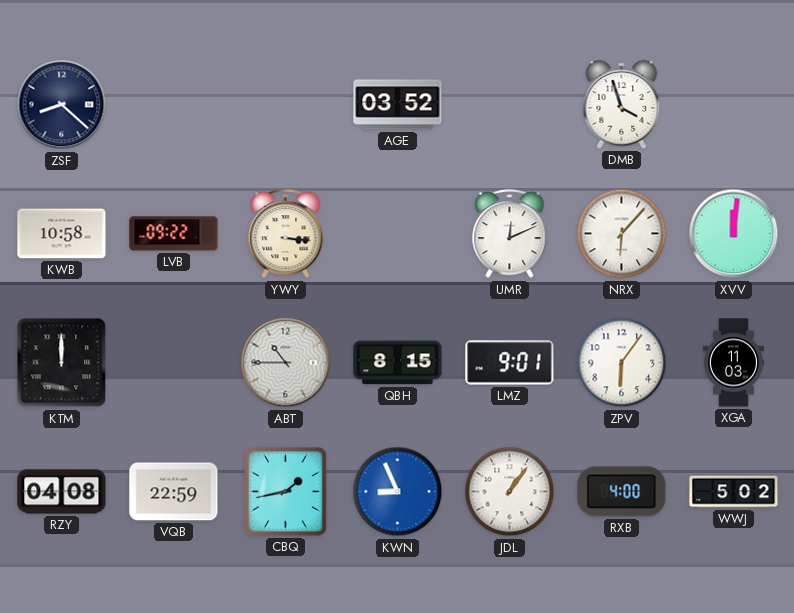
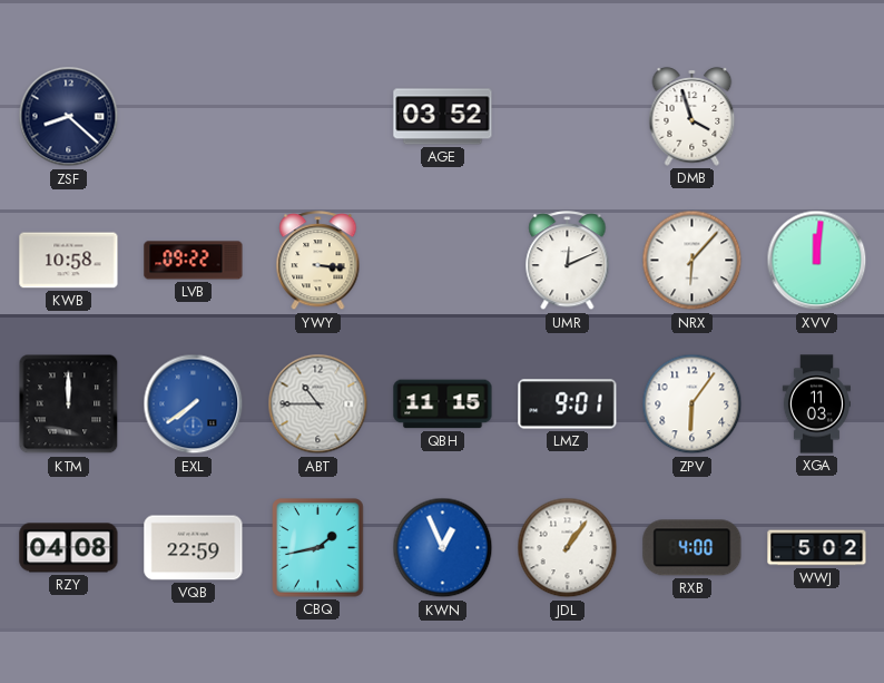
EXL: none -> 7:39 (194, 404)
QBH: 8:15 -> 11:15 (443, 404)
KWN: 8:56 -> 12:56 (443, 548)
